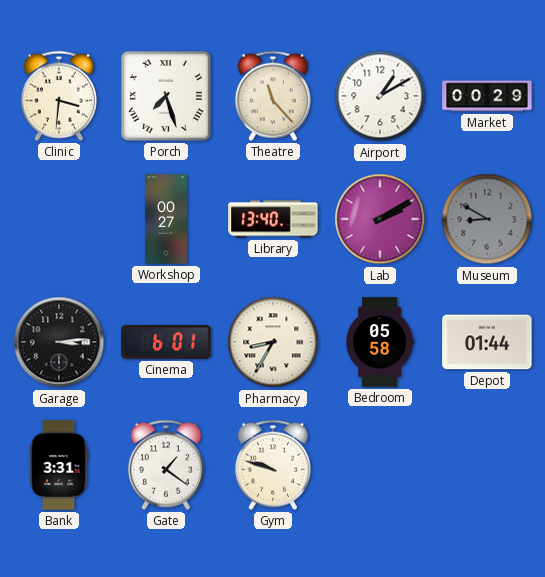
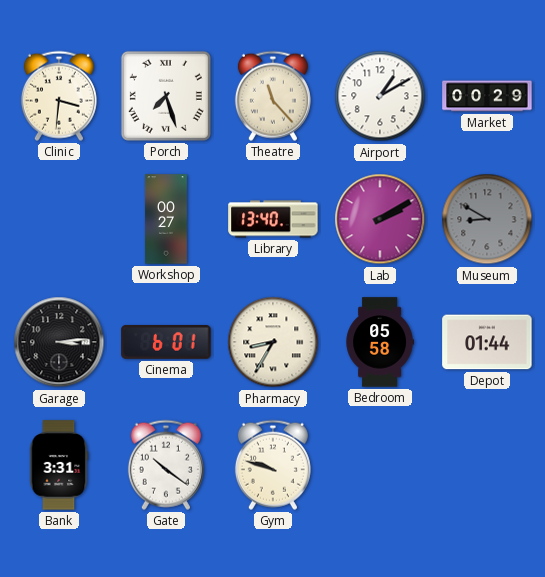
Gate: 1:21 -> 10:21 (166, 465)
